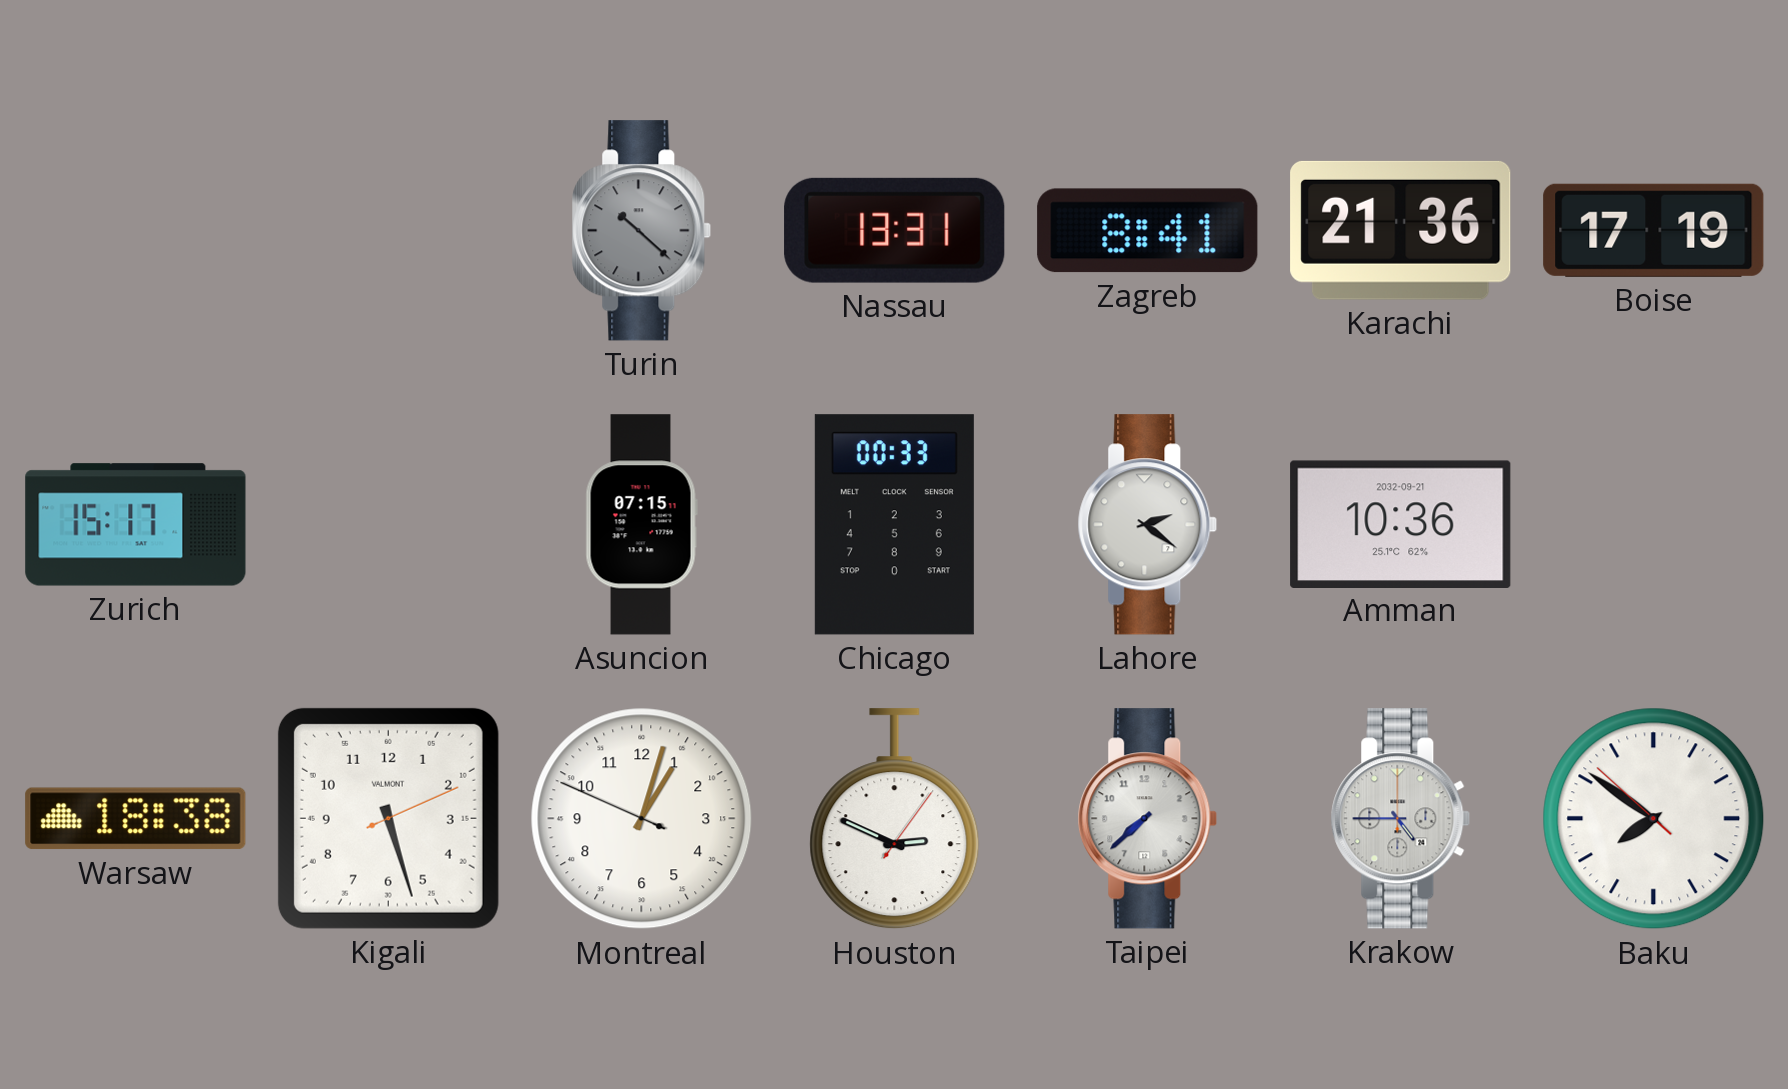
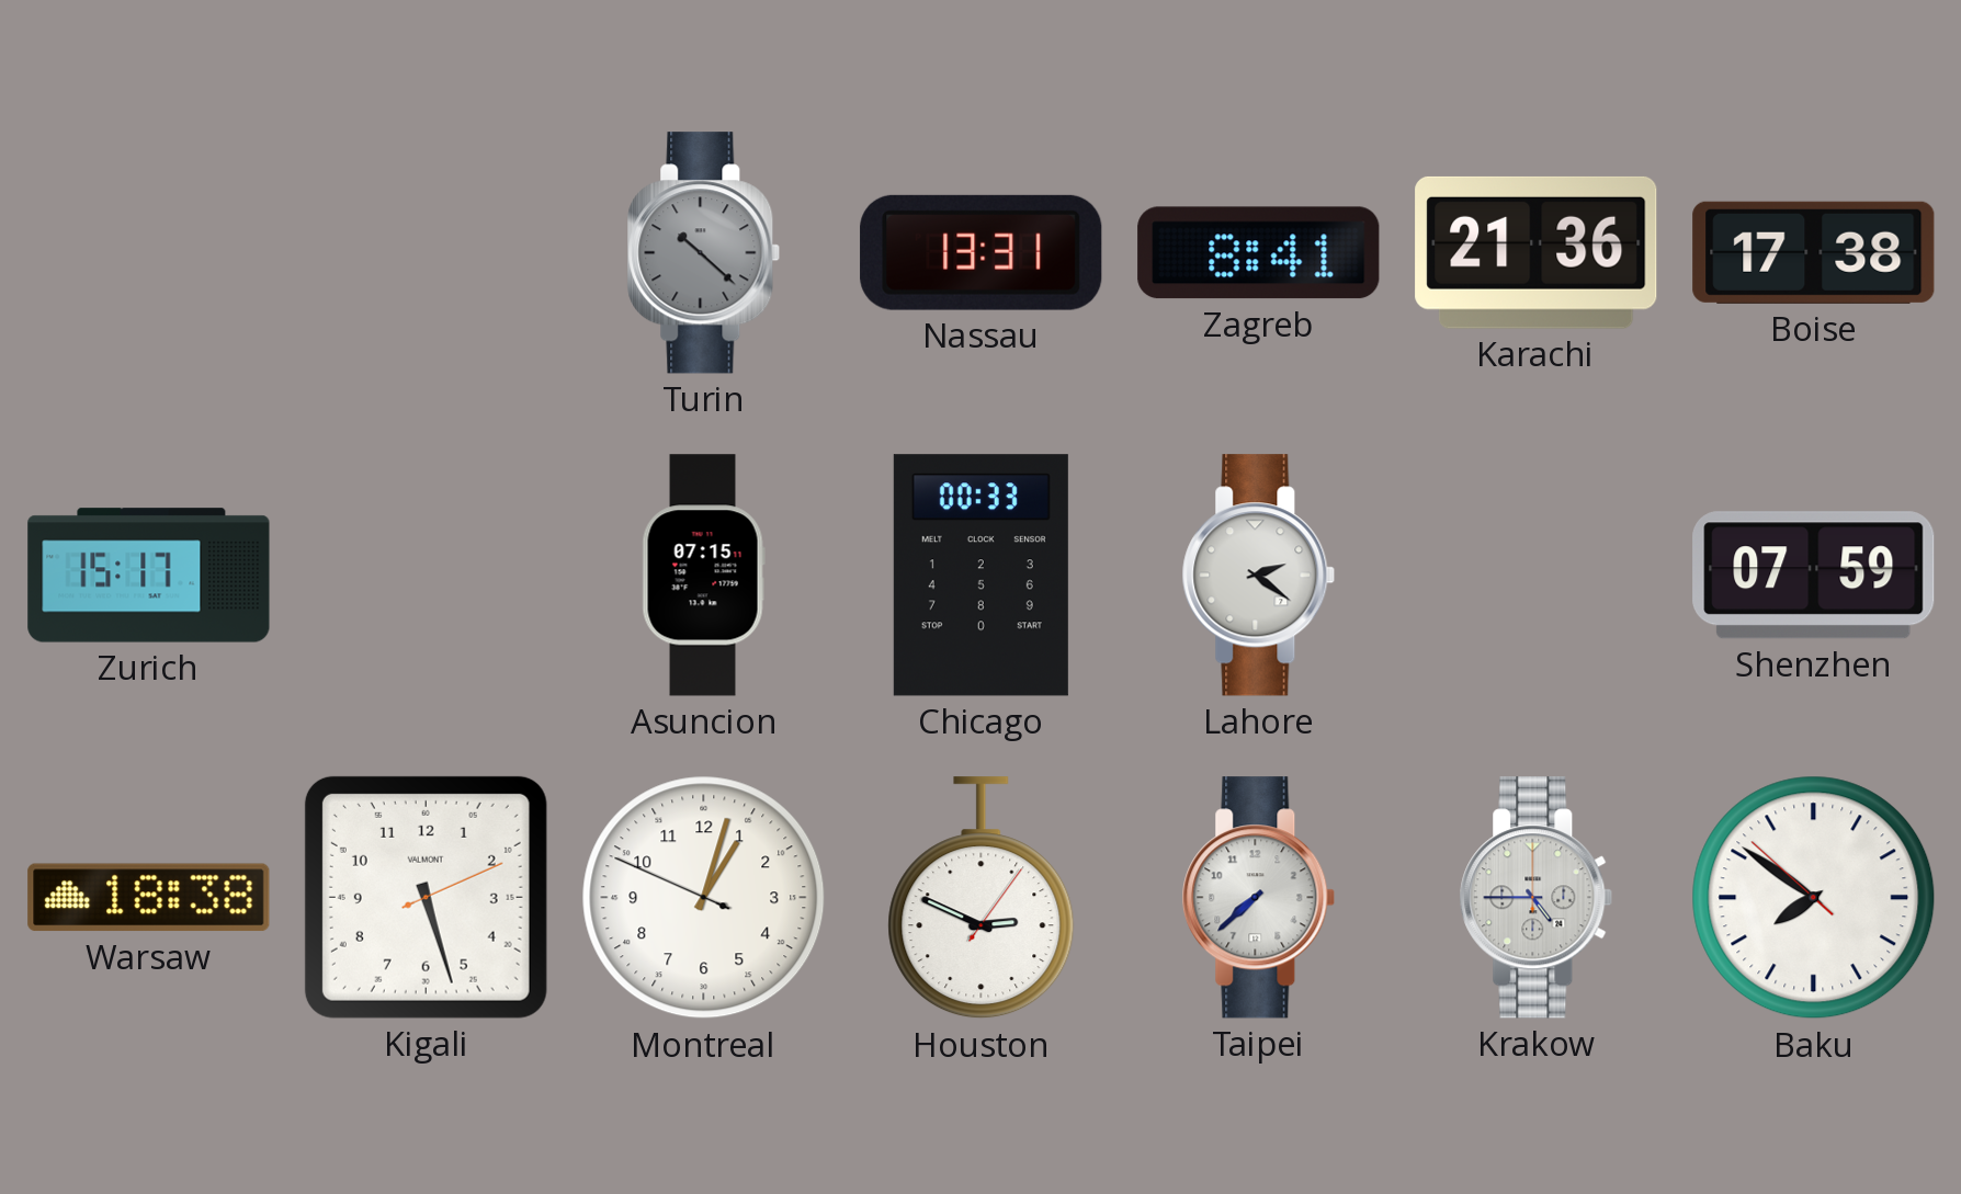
Boise: 17:19 -> 17:38 (1814, 252)
Amman: 10:36 -> none (1401, 524)
Shenzhen: none -> 07:59 (1814, 576)
